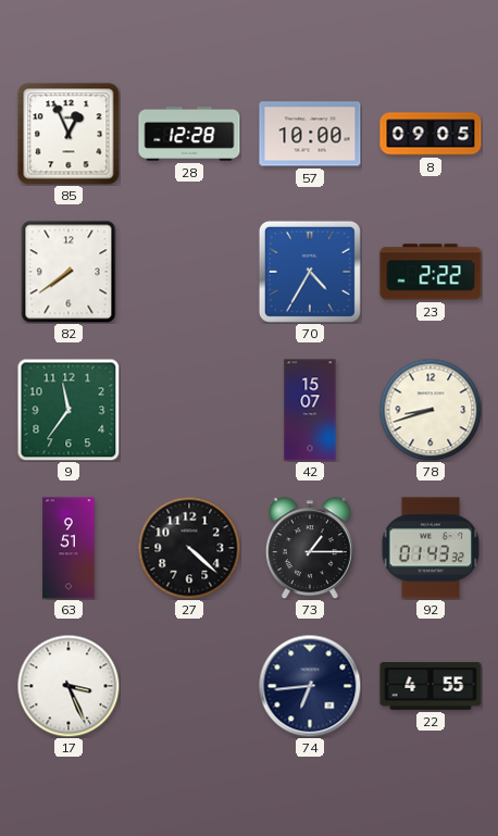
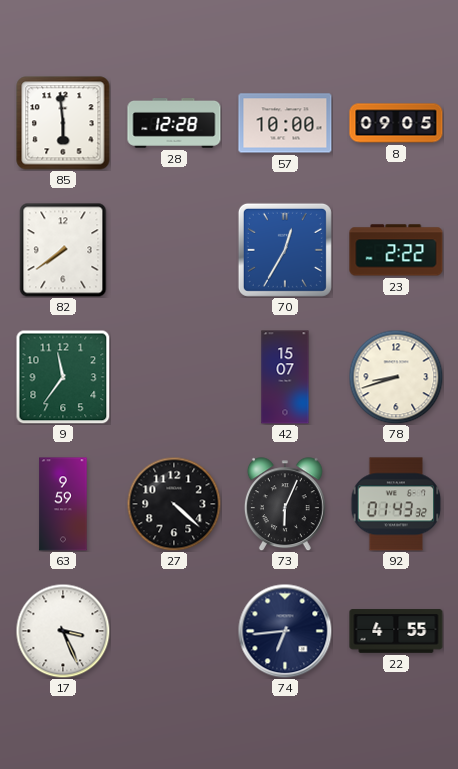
85: 12:56 -> 5:59 (63, 123)
70: 4:35 -> 12:35 (285, 250)
63: 9:51 -> 9:59 (63, 504)
73: 1:15 -> 6:04 (285, 504)
